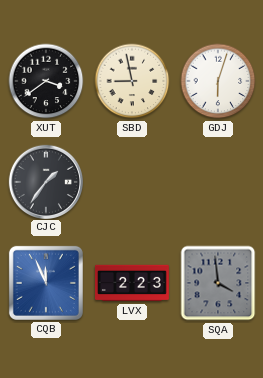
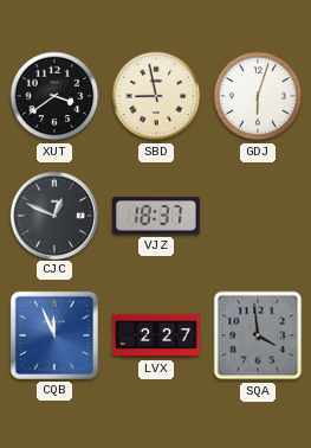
CJC: 1:36 -> 12:49 (53, 215)
VJZ: none -> 18:37 (156, 216)
LVX: 2:23 -> 2:27 (157, 335)
